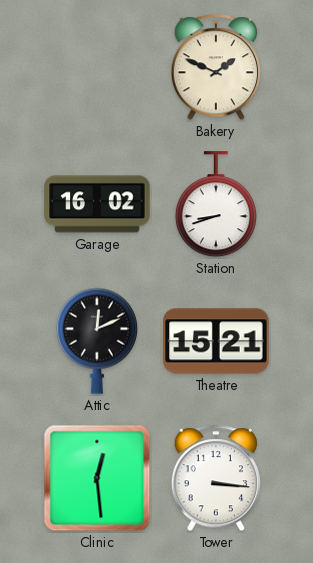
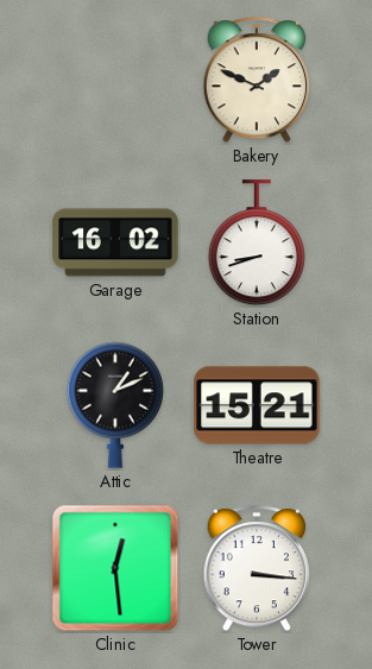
Attic: 12:11 -> 1:11 (115, 405)
